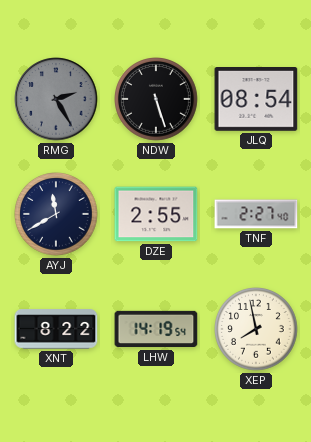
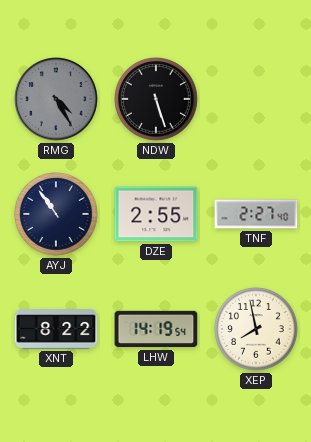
RMG: 2:25 -> 4:25 (56, 99)
JLQ: 08:54 -> none (256, 100)
AYJ: 11:40 -> 10:54 (56, 214)
